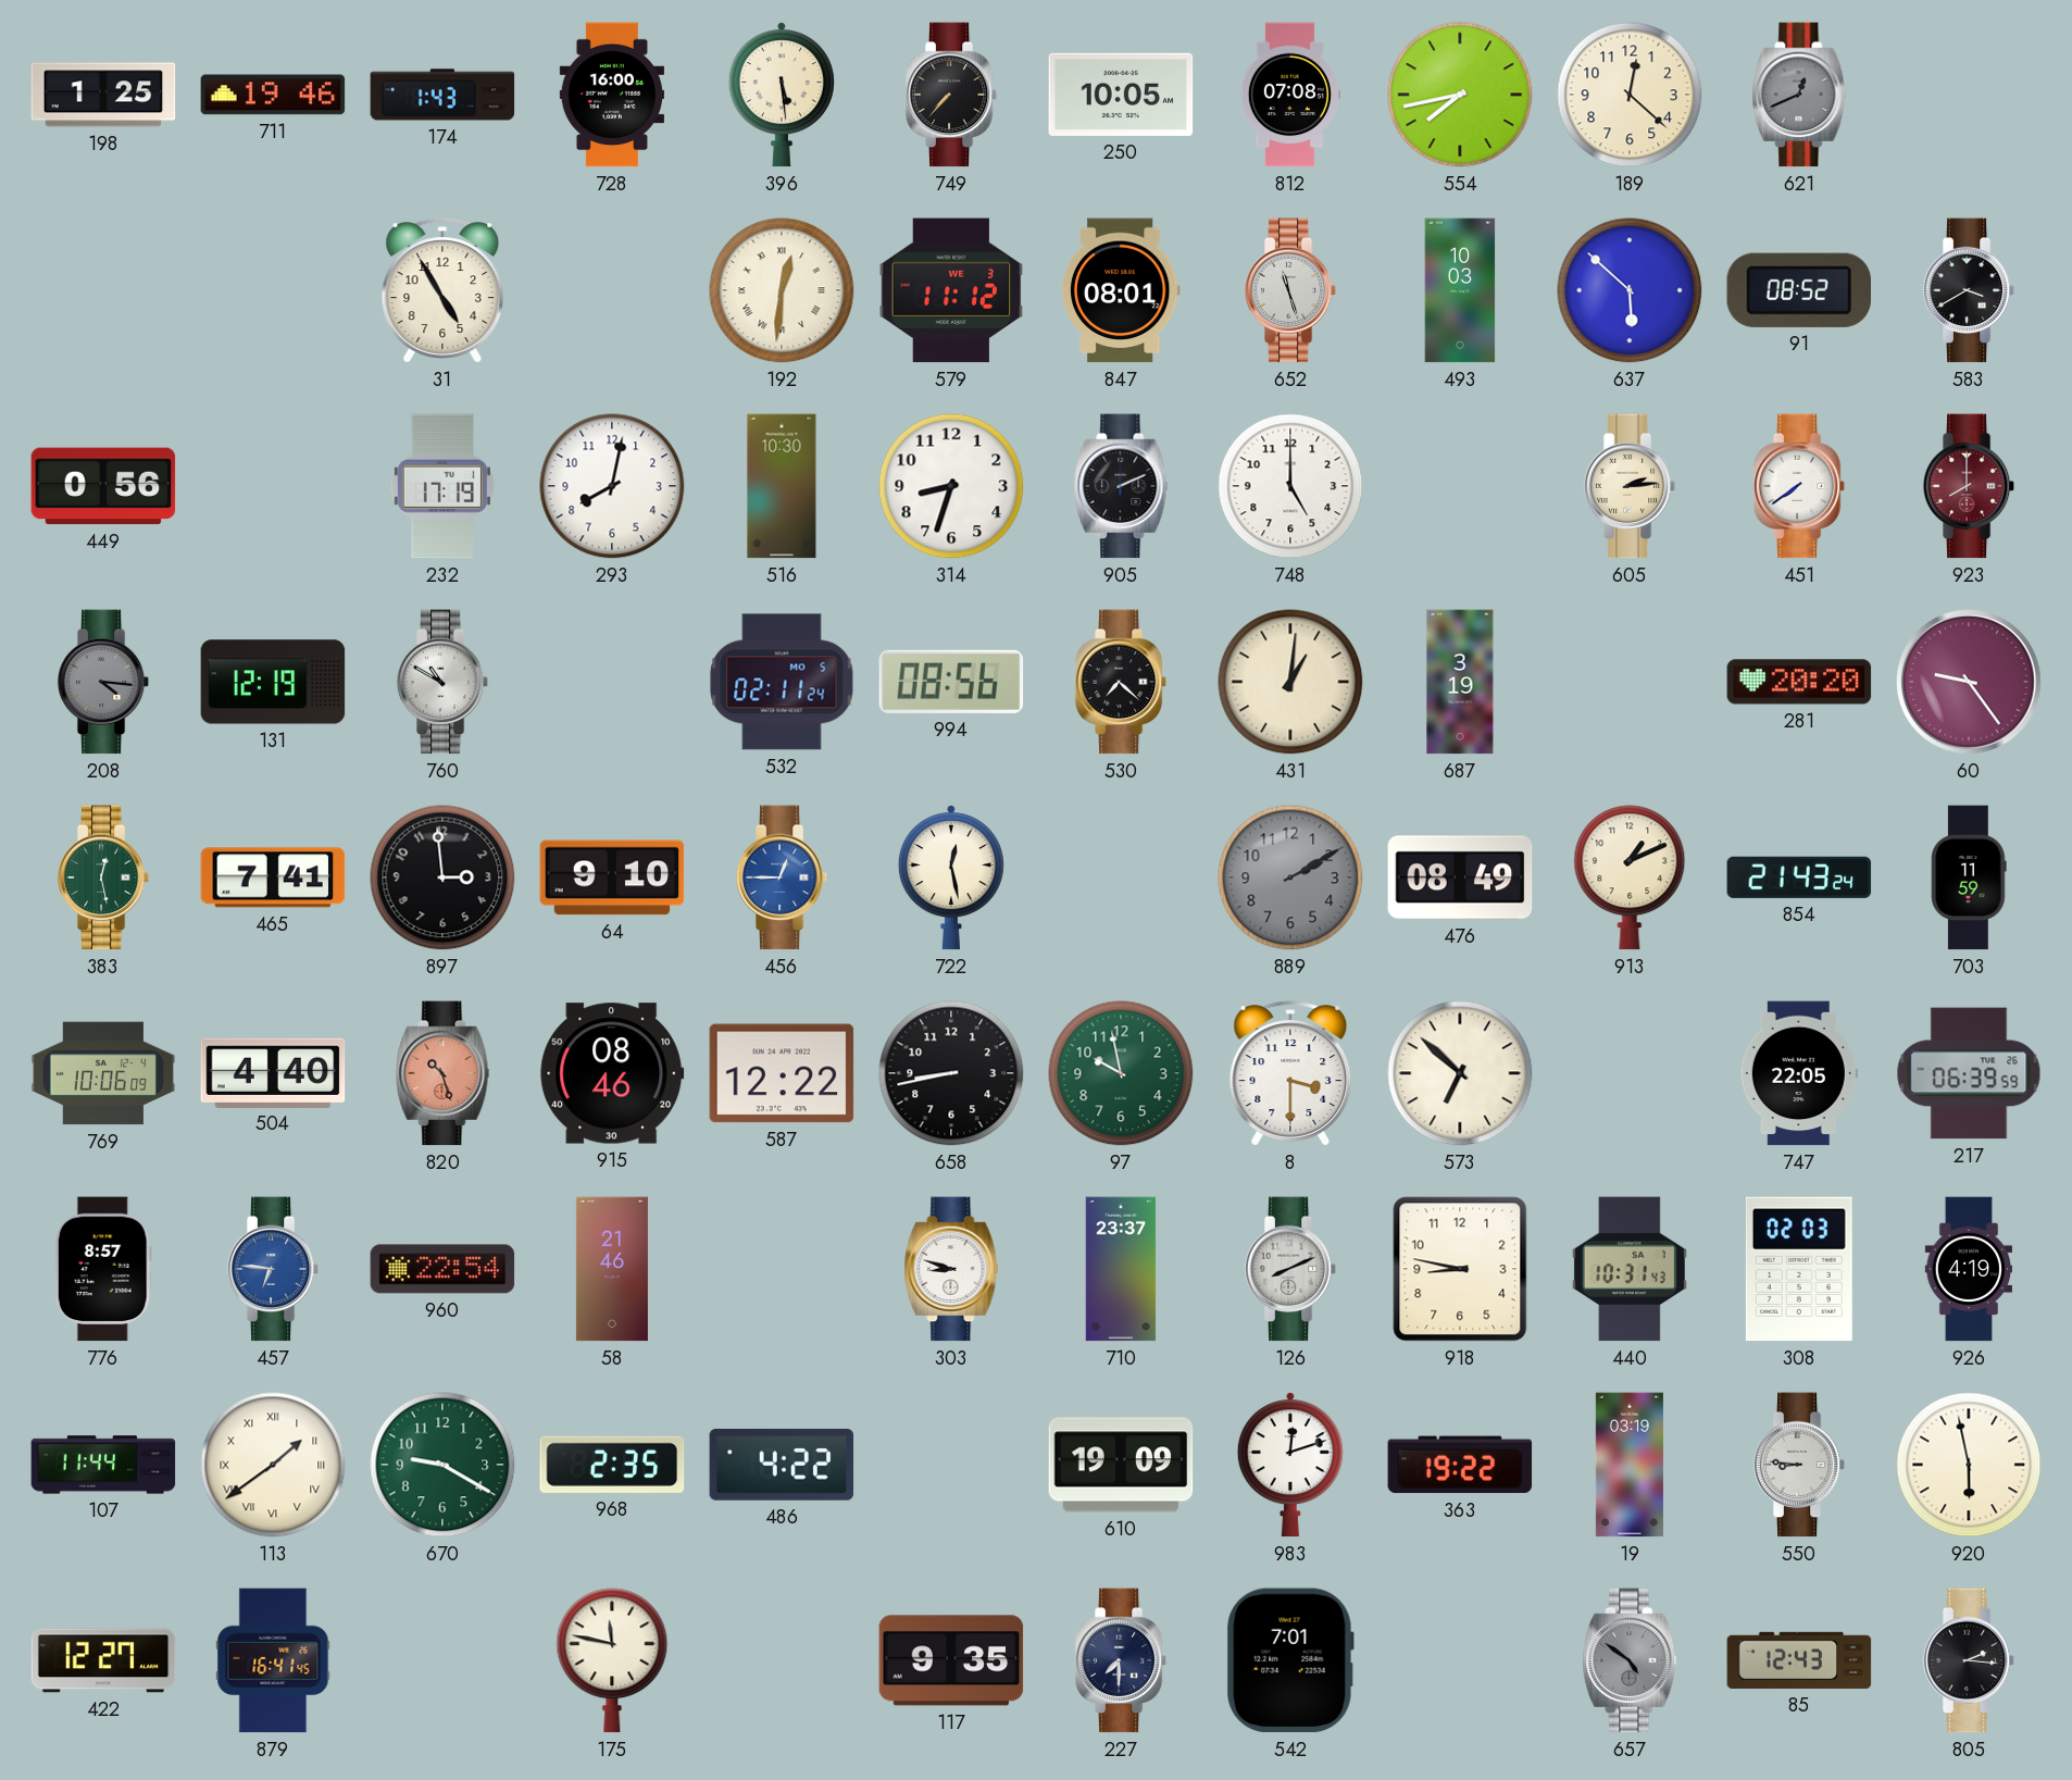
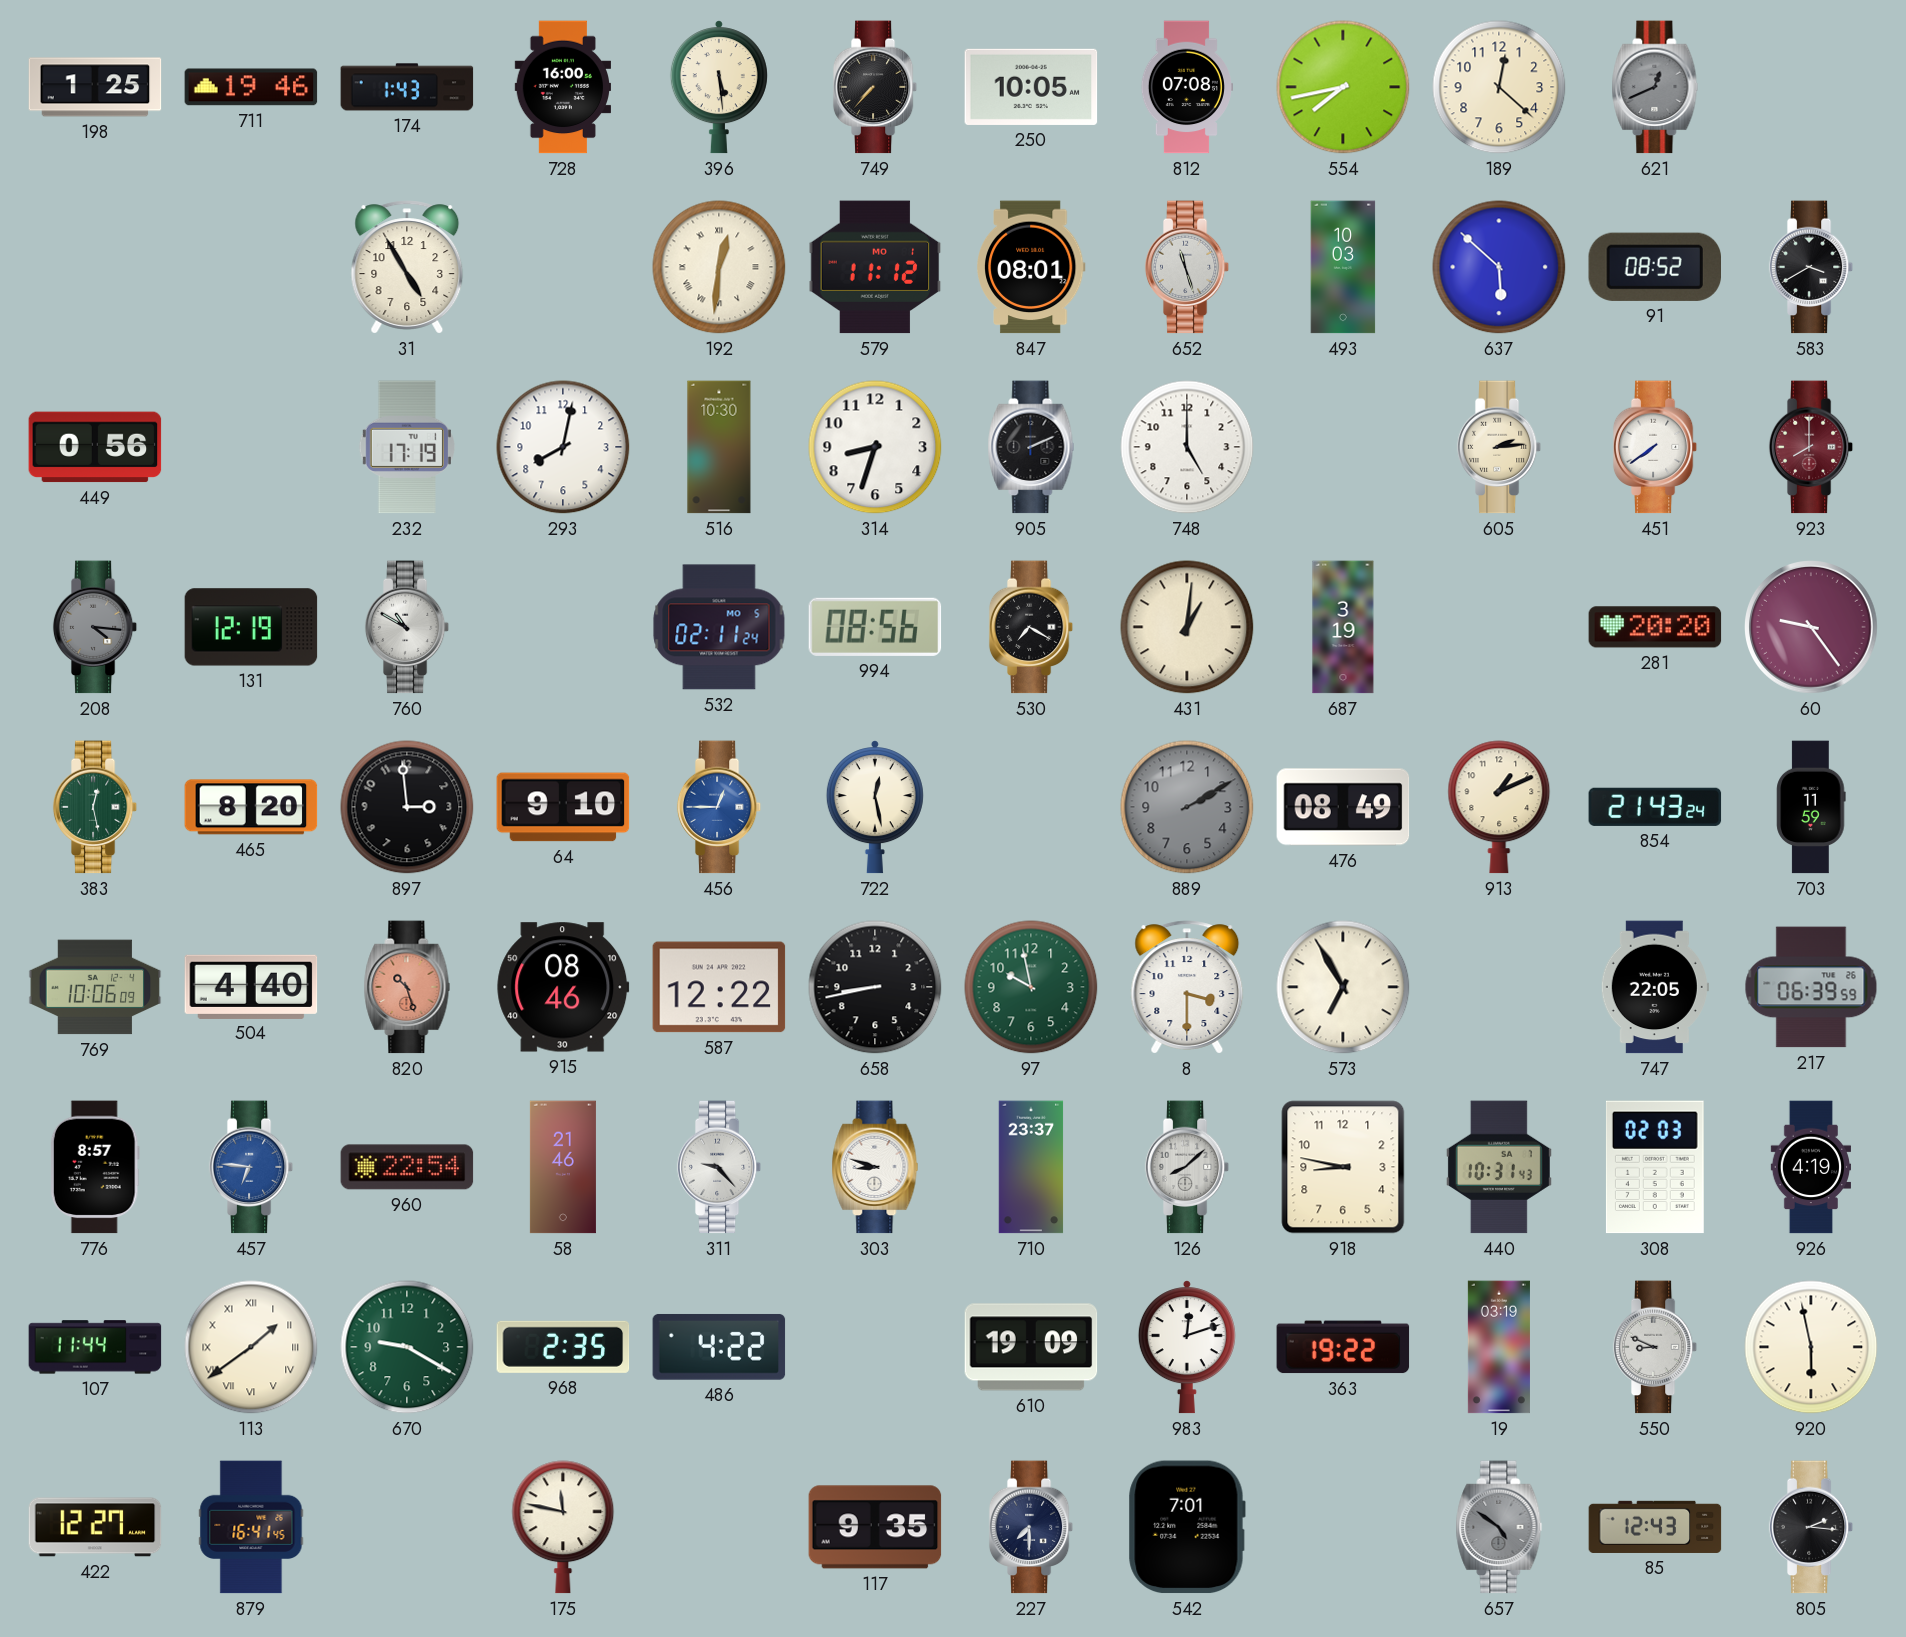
579 date: WE 3 -> MO 1 (875, 267)
530: 7:22 -> 7:20 (1031, 627)
465: 7:41 -> 8:20 (251, 807)
573: 6:52 -> 6:55 (1343, 987)
311: none -> 9:23 (719, 1167)
126: 8:11 -> 8:08 (1187, 1167)
550: 8:46 -> 8:49 (1655, 1347)
